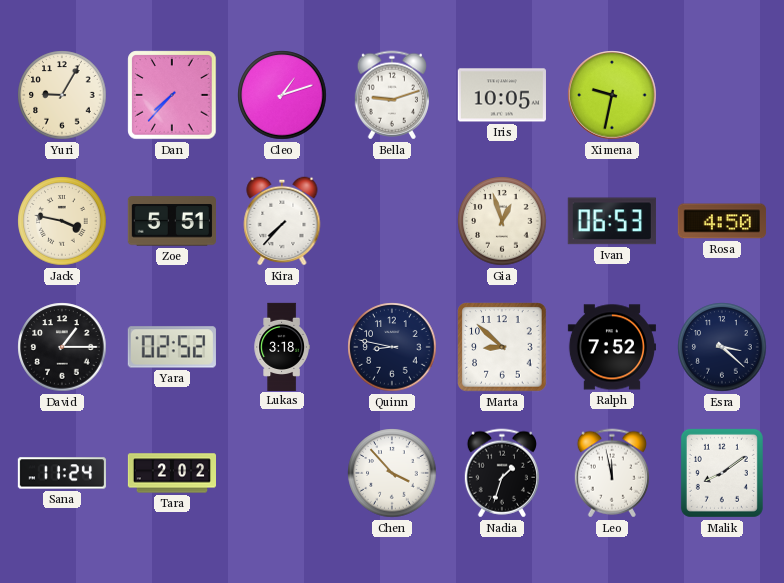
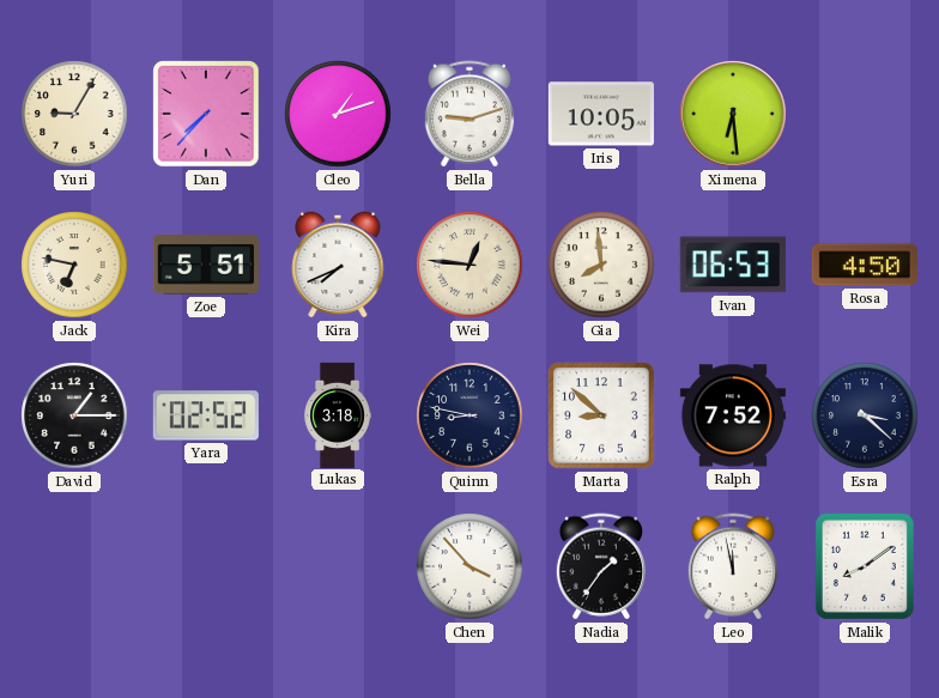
Ximena: 9:32 -> 6:29 (733, 114)
Jack: 3:47 -> 6:47 (74, 265)
Kira: 7:37 -> 7:41 (338, 265)
Wei: none -> 12:46 (469, 265)
Gia: 12:57 -> 7:59 (601, 265)
Sana: 11:24 -> none (62, 473)
Tara: 2:02 -> none (171, 473)
Nadia: 1:33 -> 1:36 (601, 566)
